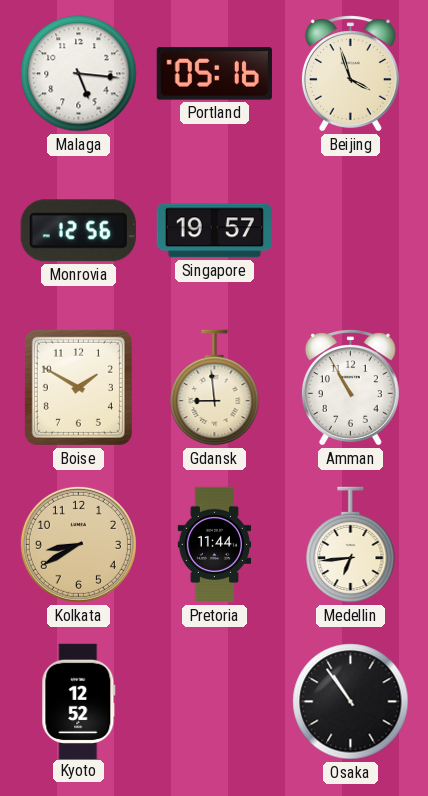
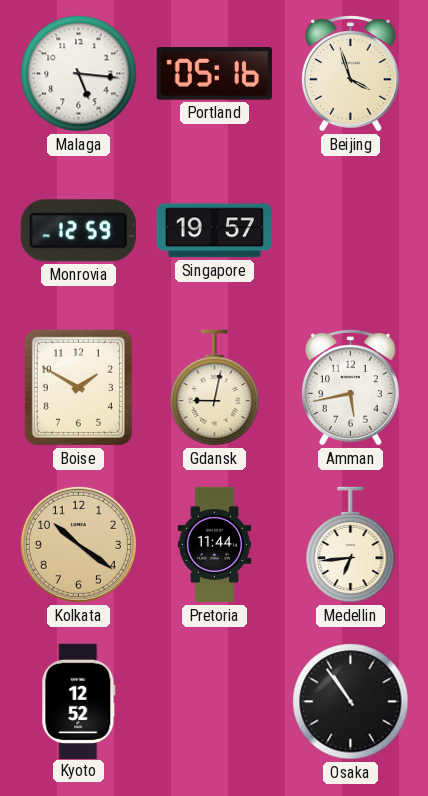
Monrovia: 12:56 -> 12:59 (78, 231)
Gdansk: 8:59 -> 9:02 (215, 388)
Amman: 10:55 -> 5:43 (350, 388)
Kolkata: 8:40 -> 10:21 (78, 544)
